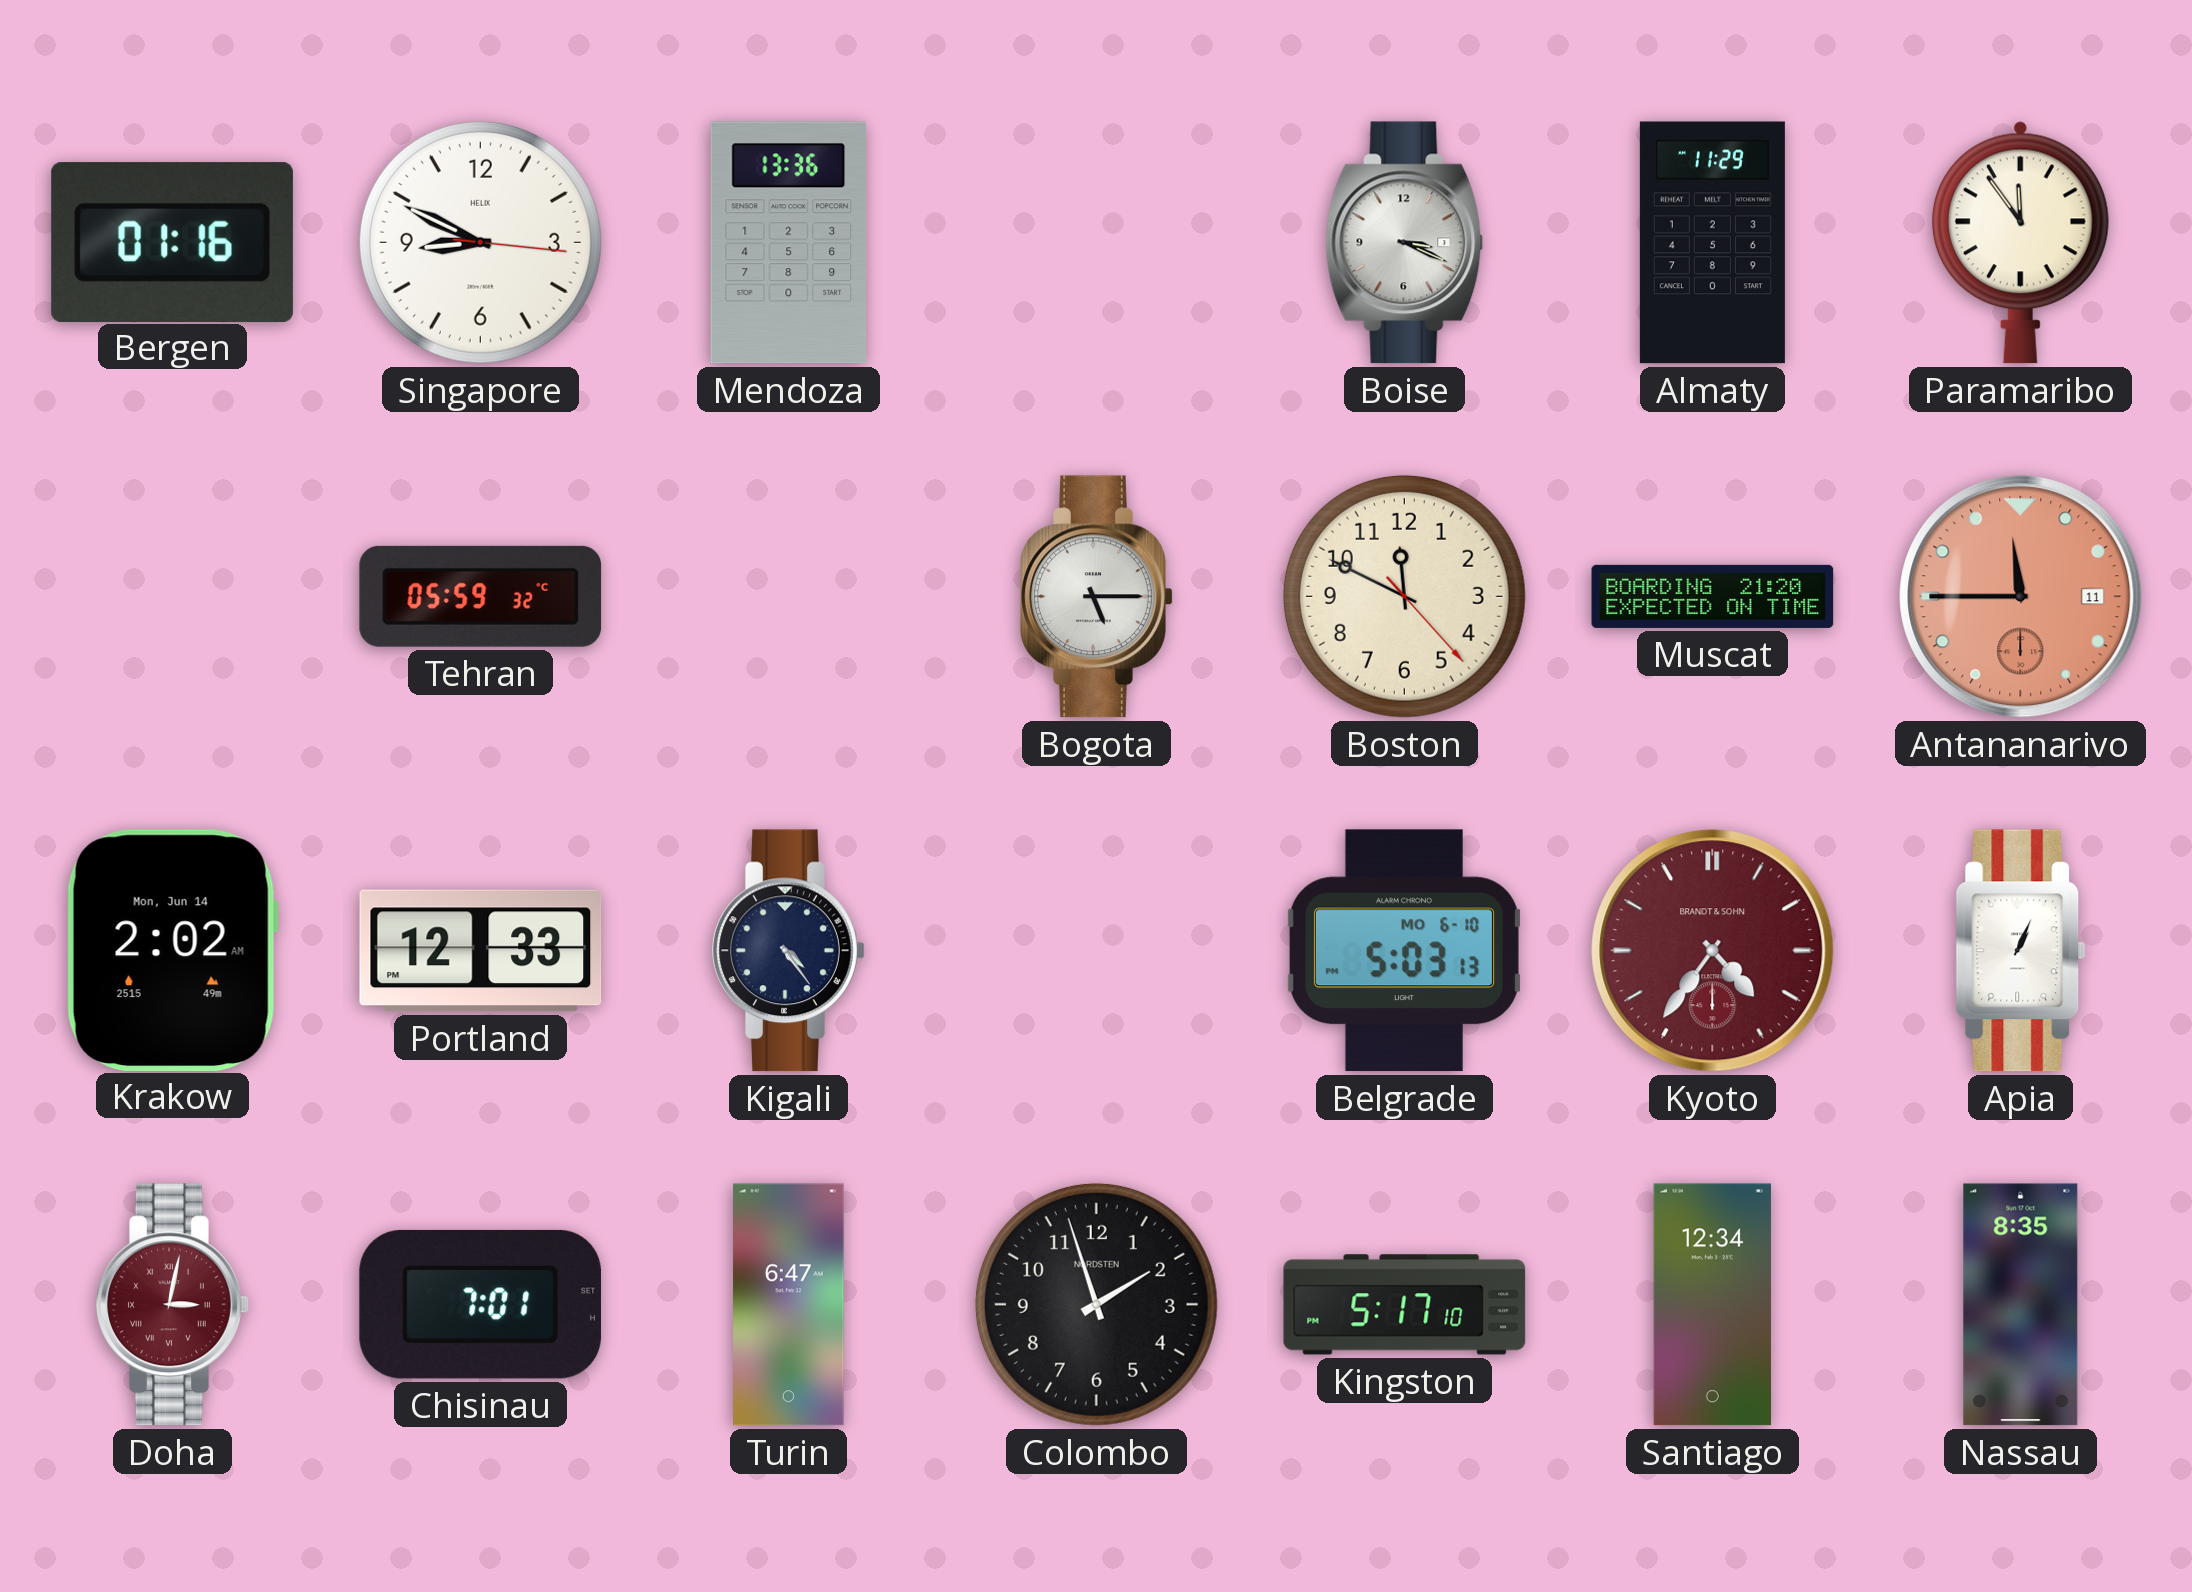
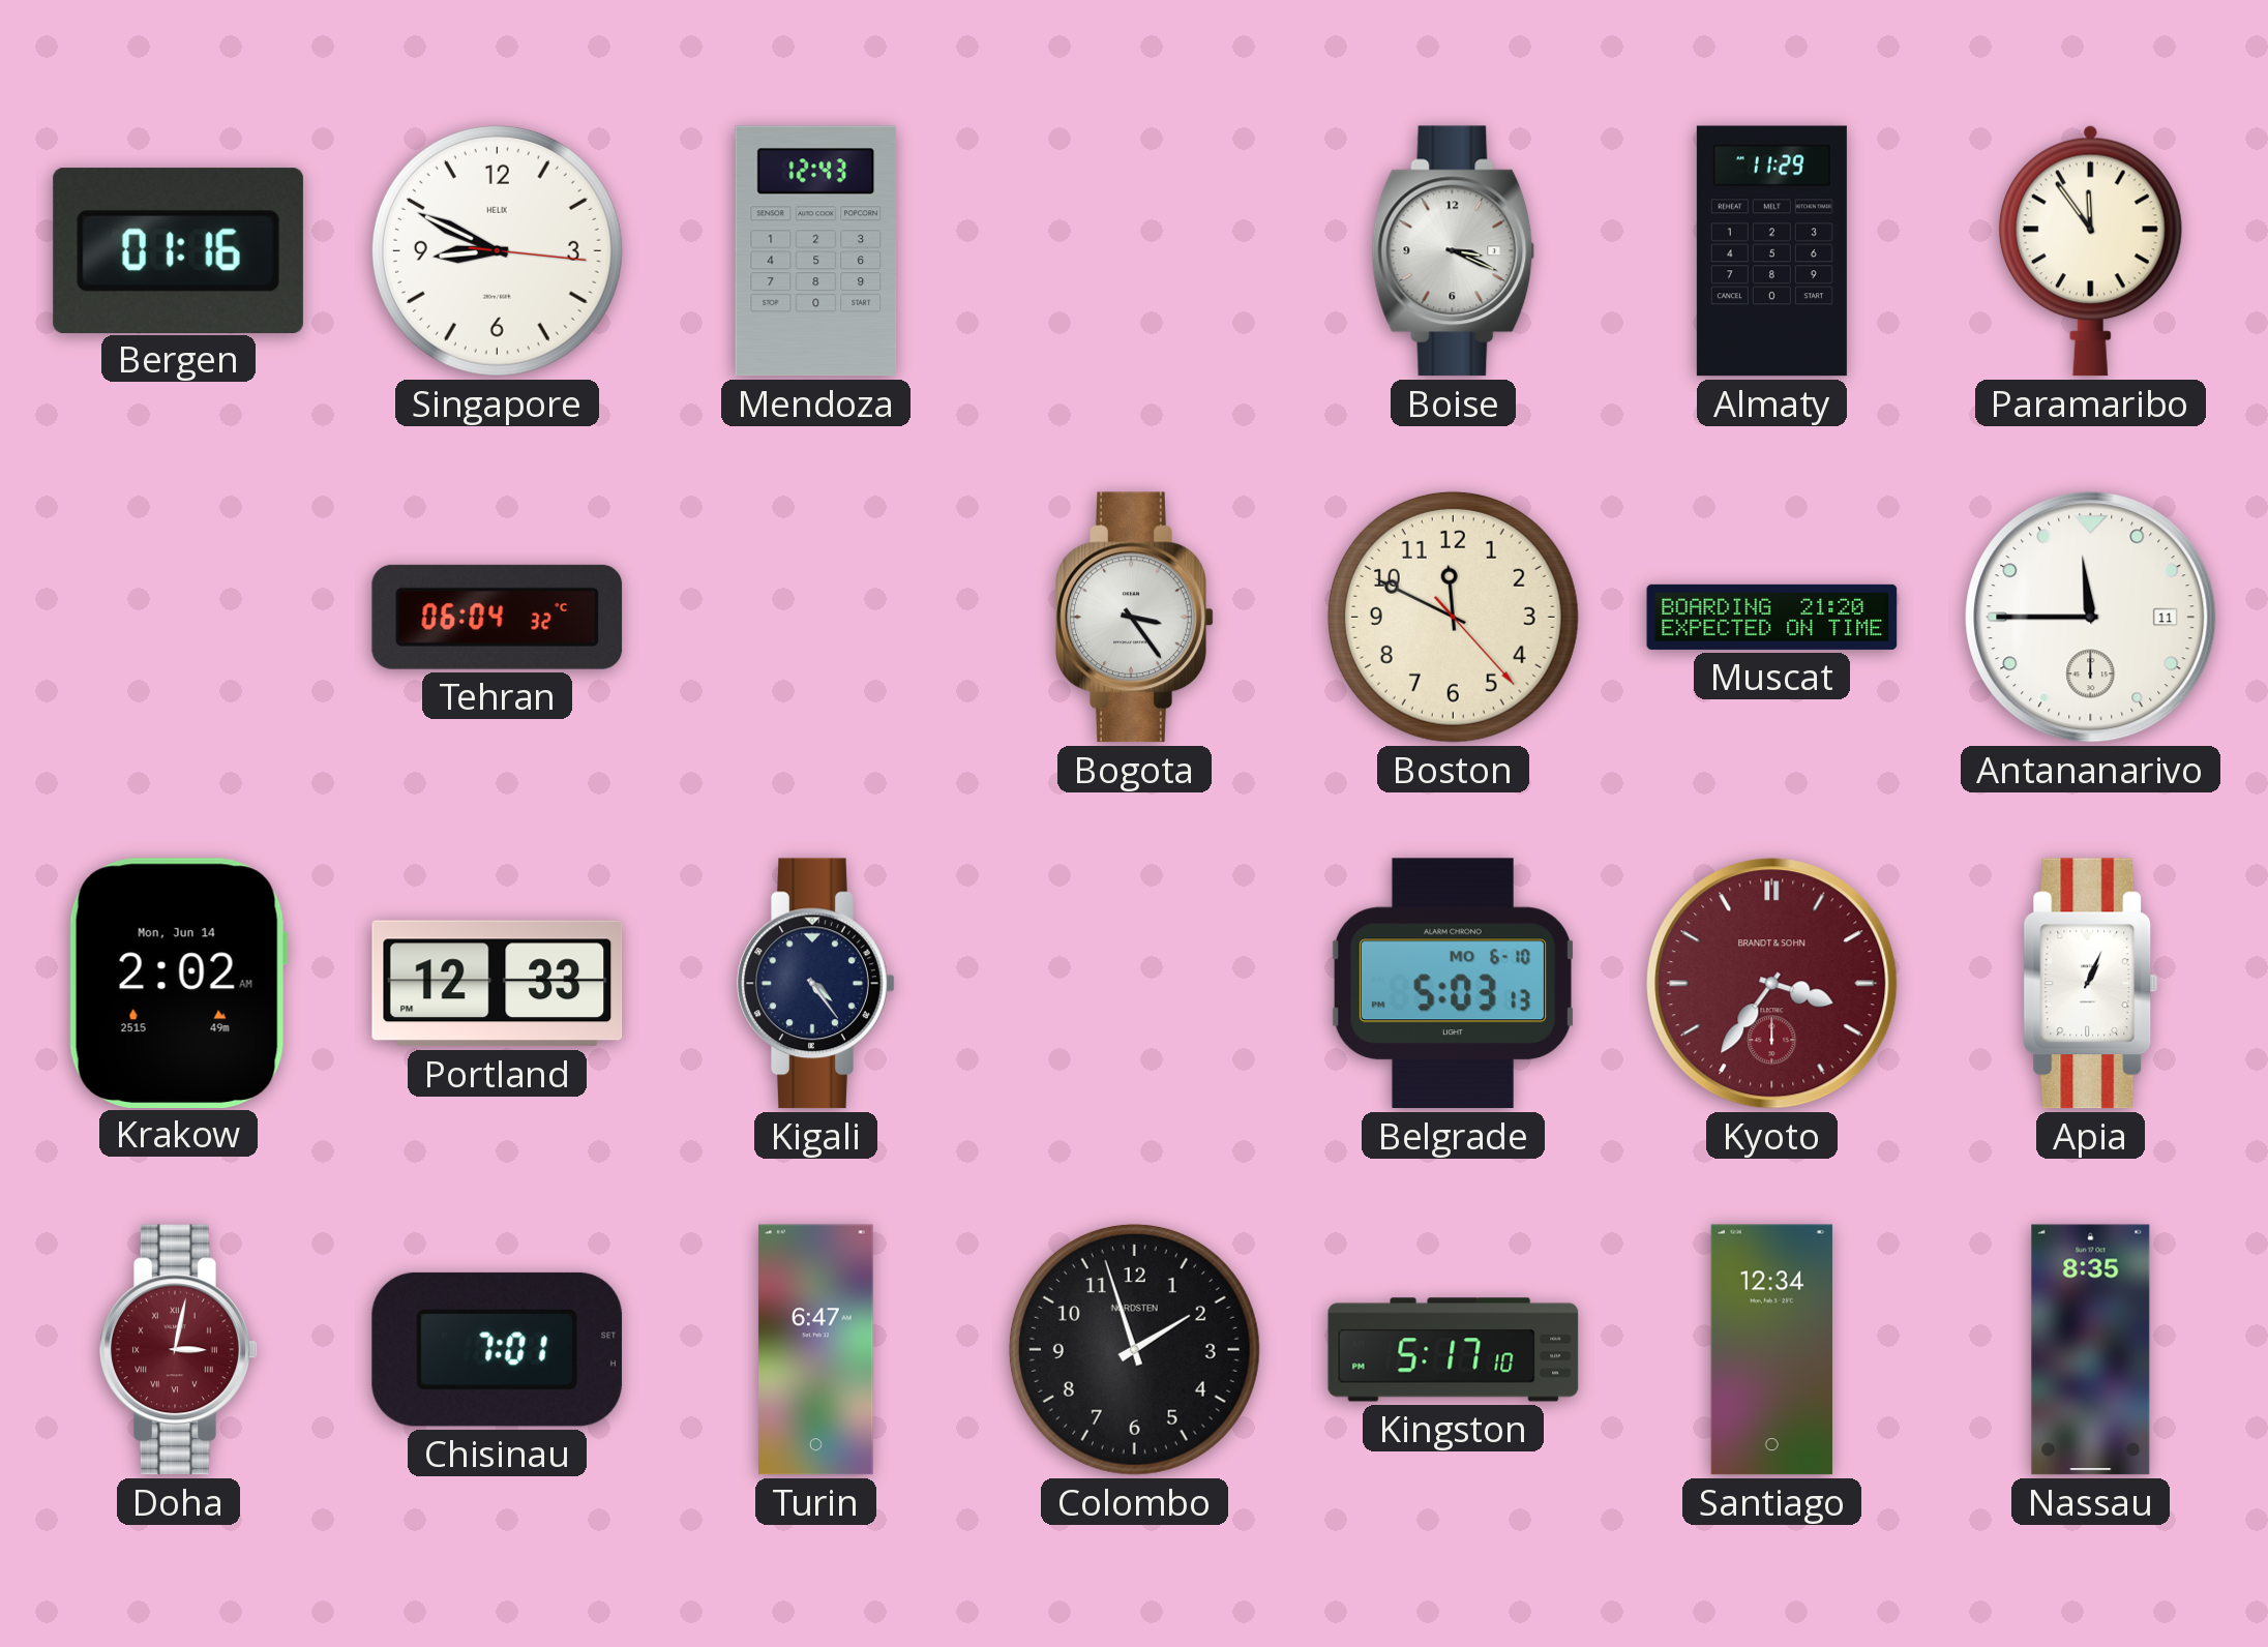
Mendoza: 13:36 -> 12:43 (816, 251)
Tehran: 05:59 -> 06:04 (498, 617)
Bogota: 5:15 -> 3:24 (1135, 618)
Antananarivo dial: salmon -> white (2091, 618)
Kyoto: 4:36 -> 3:36 (1772, 984)
